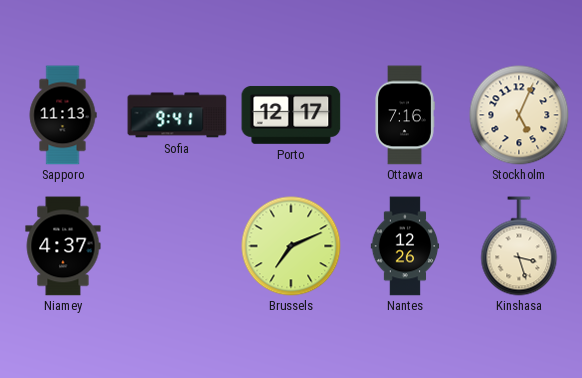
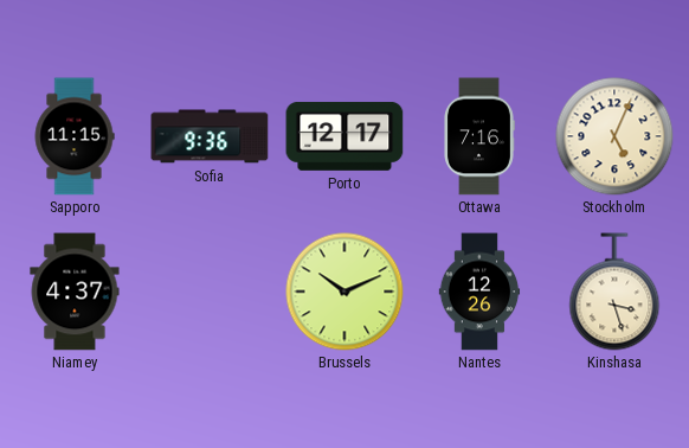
Sapporo: 11:13 -> 11:15 (75, 136)
Sofia: 9:41 -> 9:36 (210, 136)
Brussels: 7:11 -> 10:11 (344, 292)
